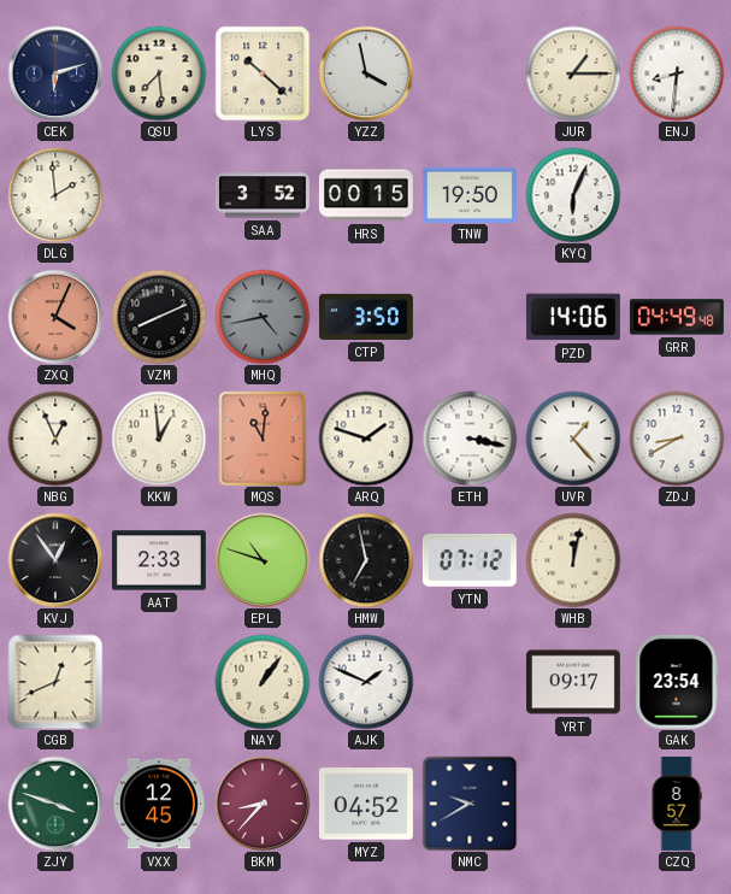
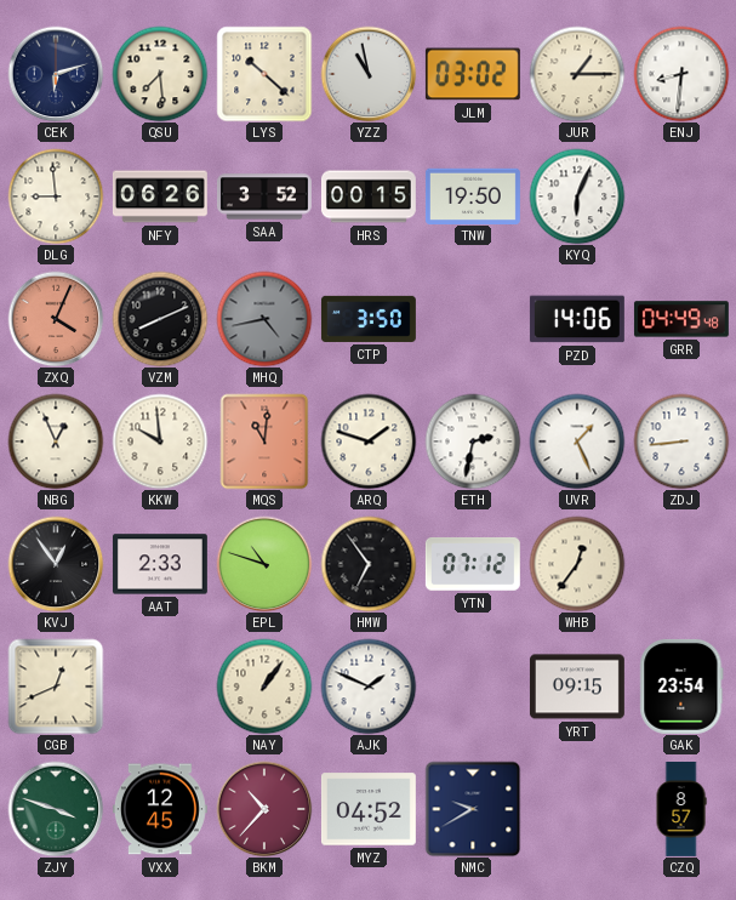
YZZ: 3:58 -> 10:58 (369, 74)
JLM: none -> 03:02 (473, 74)
DLG: 1:59 -> 8:59 (56, 196)
NFY: none -> 06:26 (160, 196)
KKW: 12:59 -> 9:59 (160, 442)
ETH: 3:17 -> 2:32 (473, 442)
UVR: 1:23 -> 1:26 (577, 442)
ZDJ: 8:40 -> 8:44 (681, 442)
HMW: 6:58 -> 6:54 (369, 564)
WHB: 12:02 -> 12:36 (577, 564)
YRT: 09:17 -> 09:15 (577, 687)
BKM: 8:37 -> 10:37 (264, 809)
